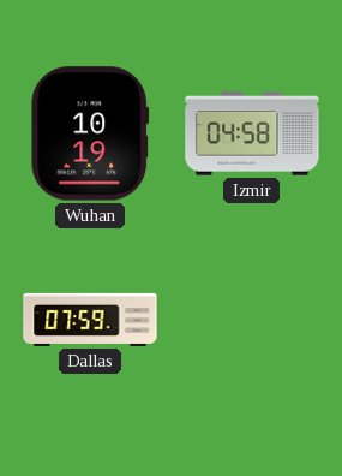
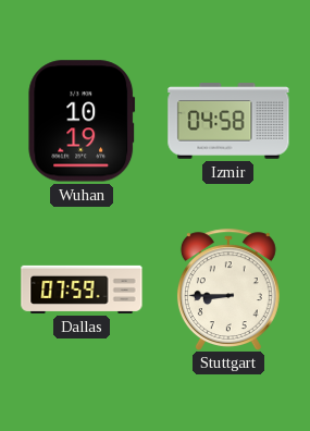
Stuttgart: none -> 8:45 (228, 290)
